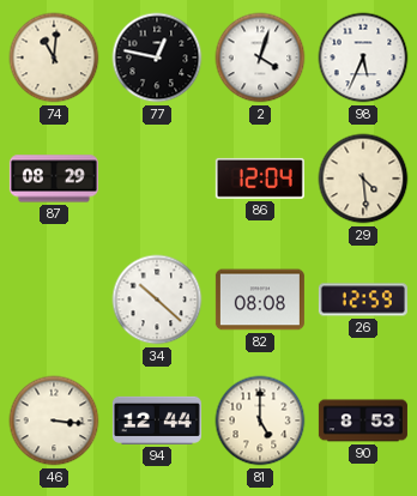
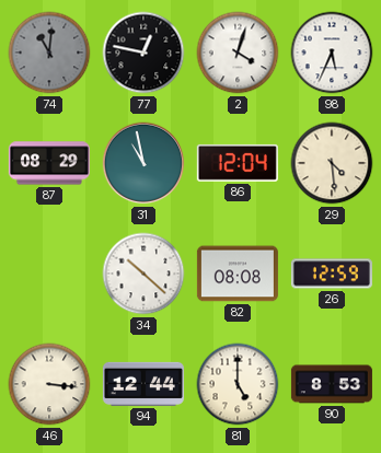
74 dial: cream -> grey (49, 53)
31: none -> 10:58 (143, 163)
